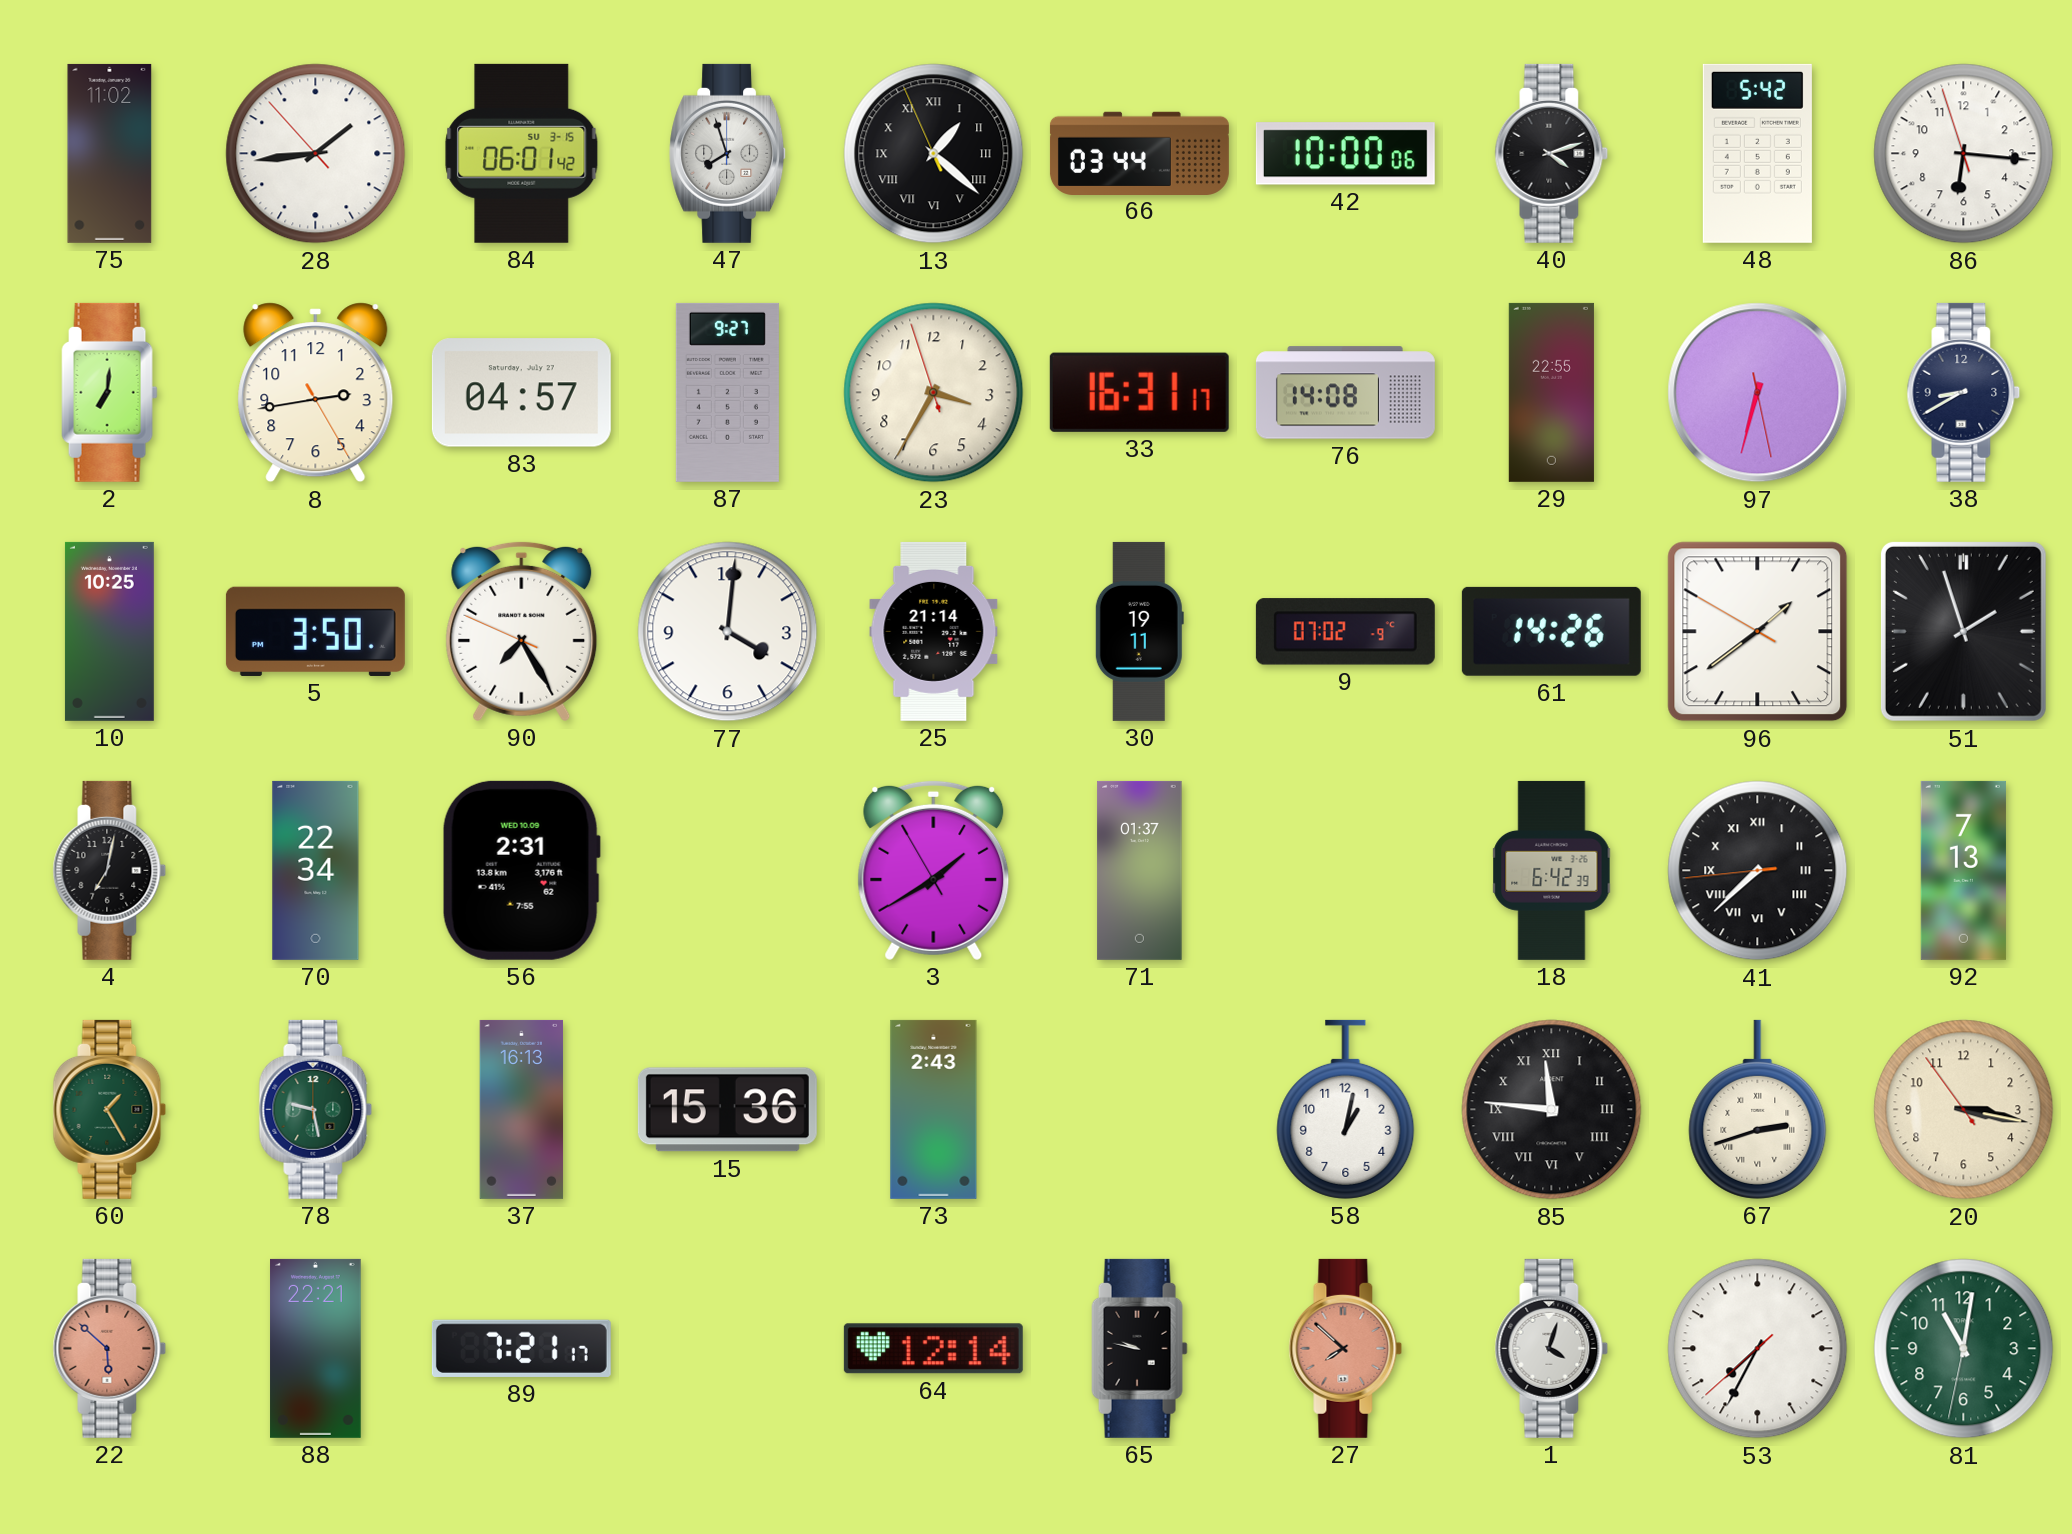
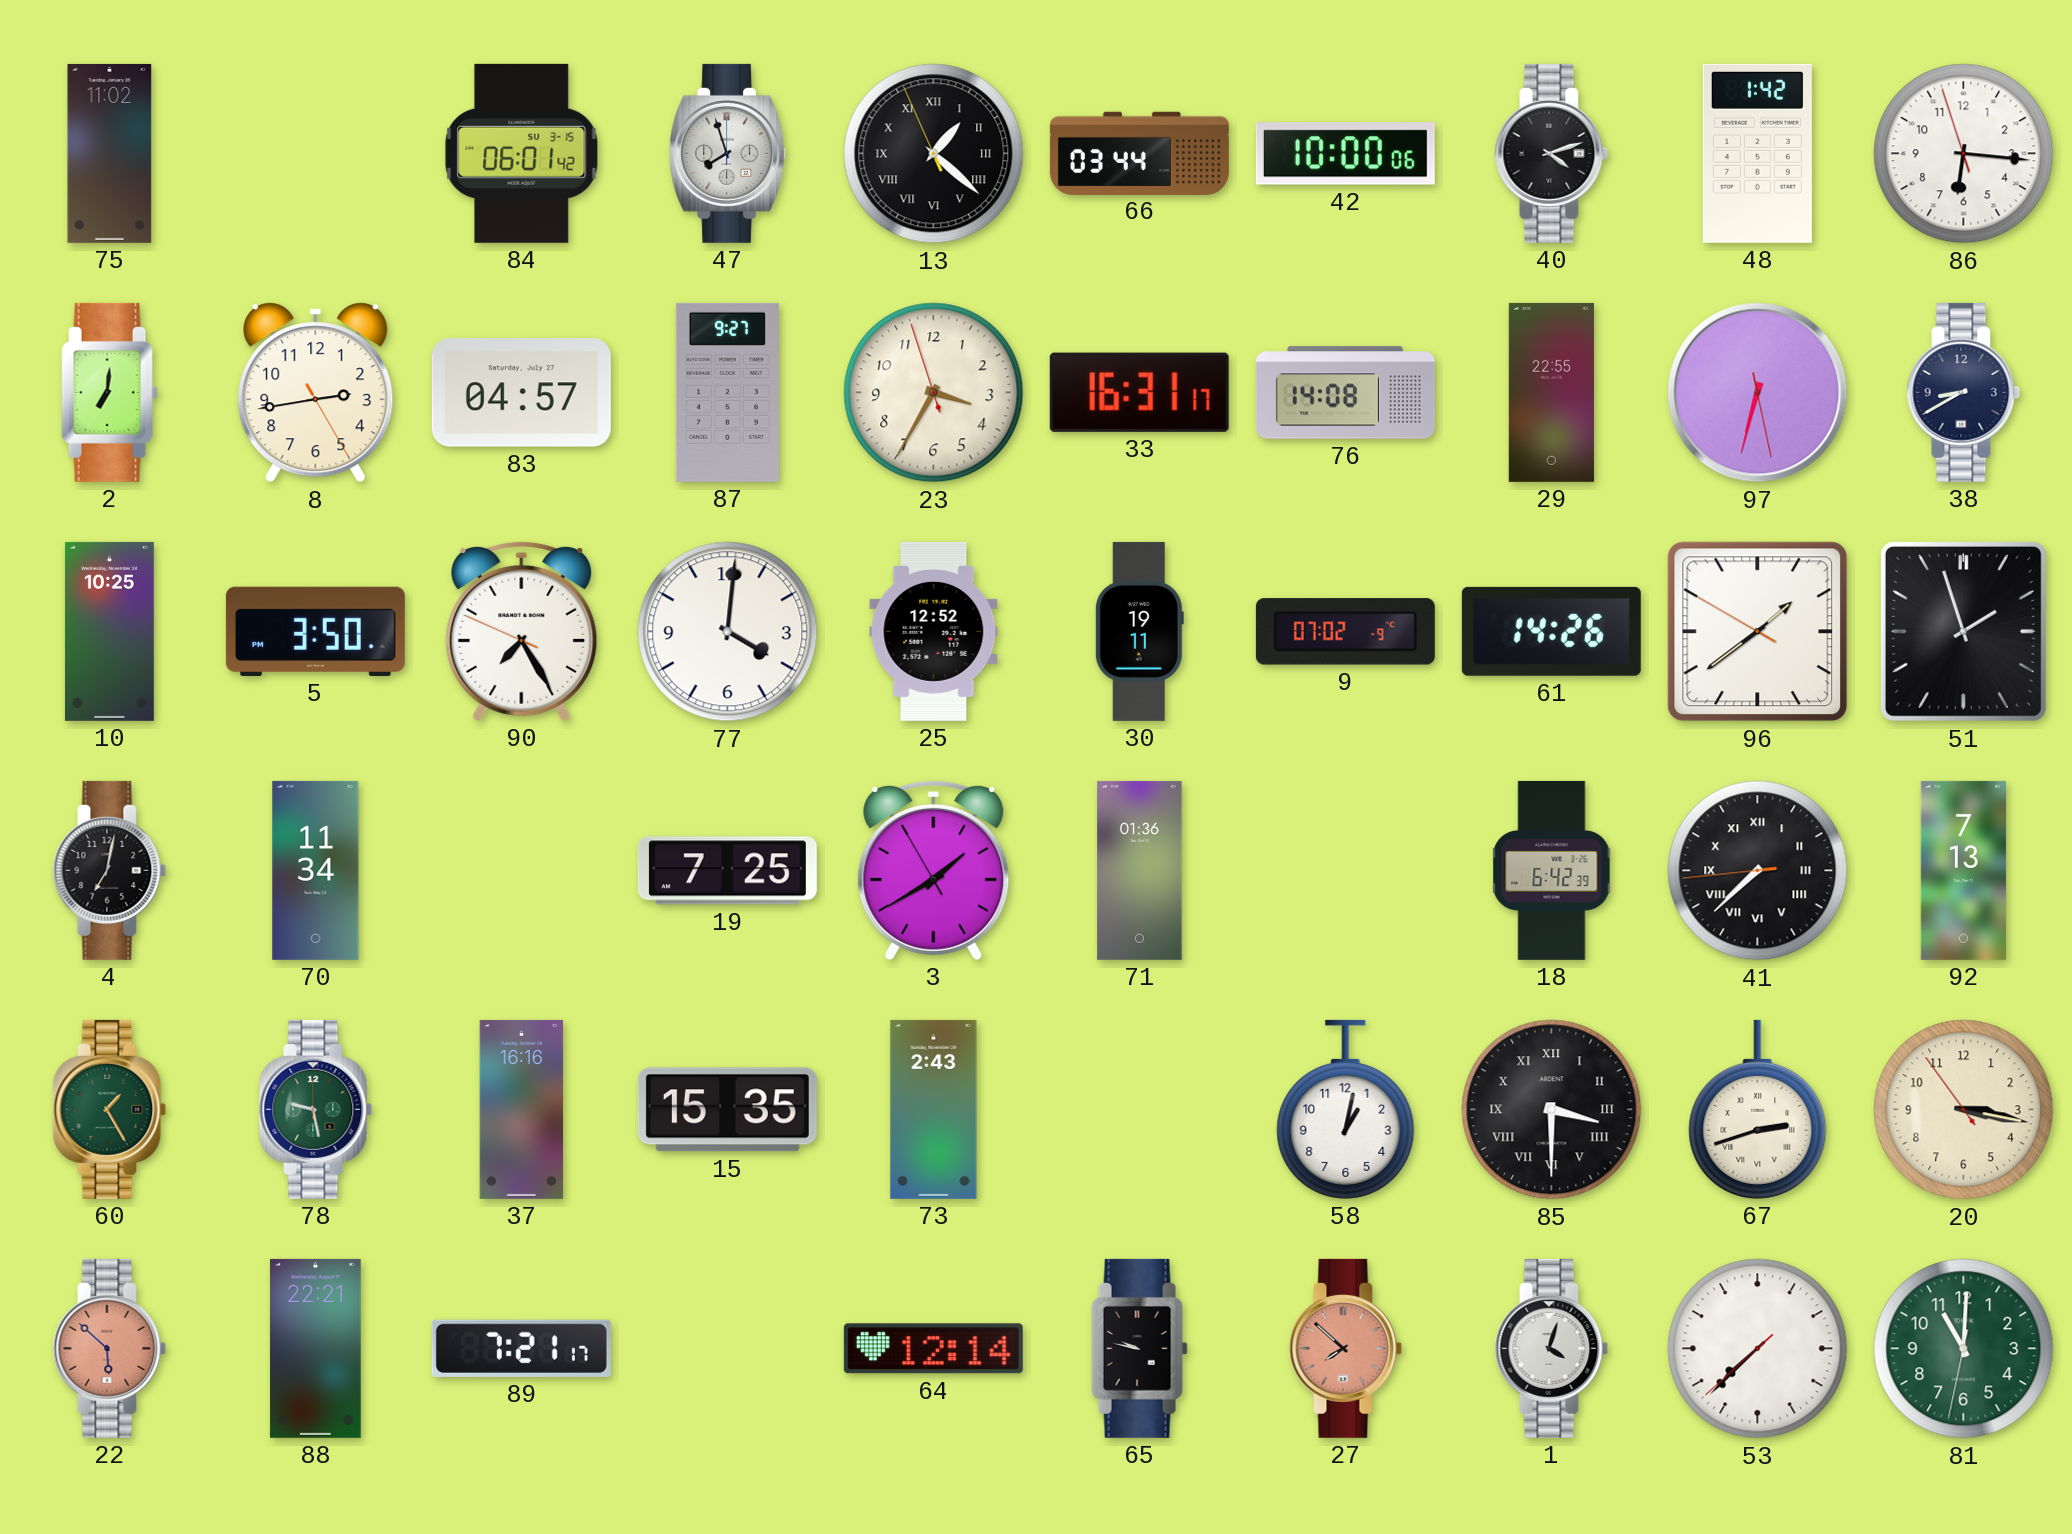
28: 1:43 -> none (316, 154)
48: 5:42 -> 1:42 (1757, 153)
25: 21:14 -> 12:52 (934, 631)
70: 22:34 -> 11:34 (316, 870)
56: 2:31 -> none (521, 870)
19: none -> 7:25 (727, 871)
71: 01:37 -> 01:36 (1140, 870)
37: 16:13 -> 16:16 (522, 1109)
15: 15:36 -> 15:35 (727, 1110)
85: 11:46 -> 3:30 (1552, 1110)
53: 7:34 -> 7:37 (1758, 1349)
81: 11:01 -> 11:00 (1964, 1349)
